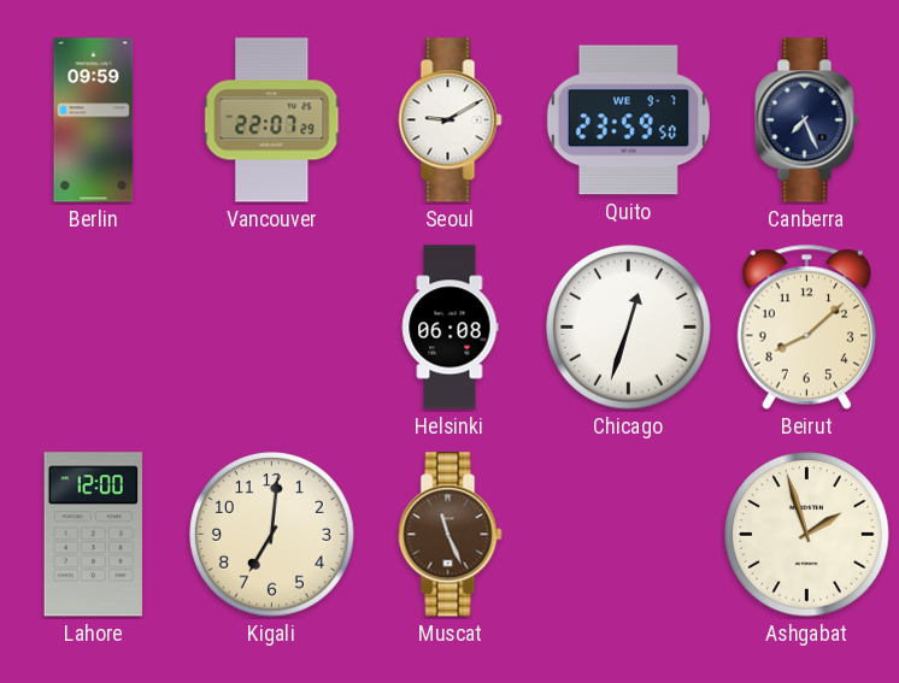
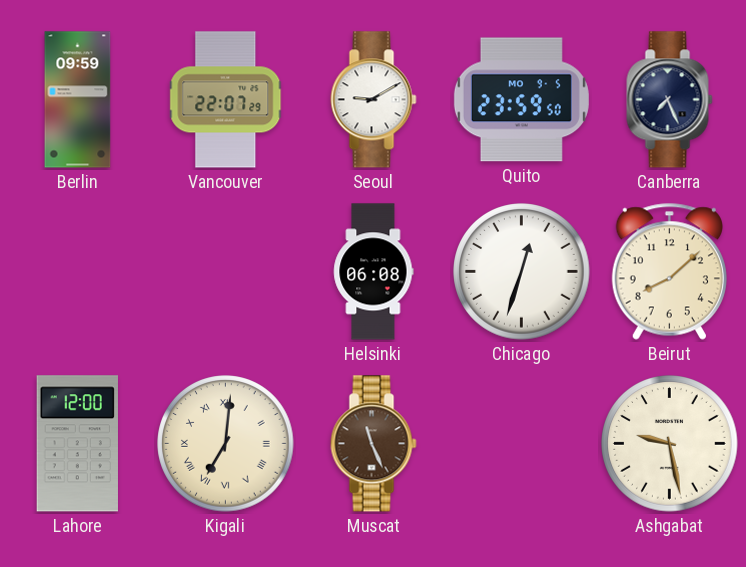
Quito date: WE 9-7 -> MO 9-5 (521, 100)
Kigali numerals: Arabic -> Roman (226, 444)
Ashgabat: 1:57 -> 9:28 (670, 444)
